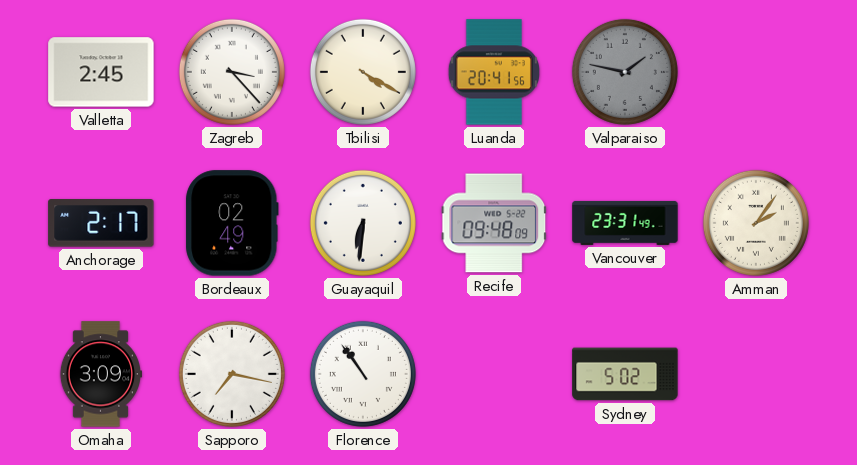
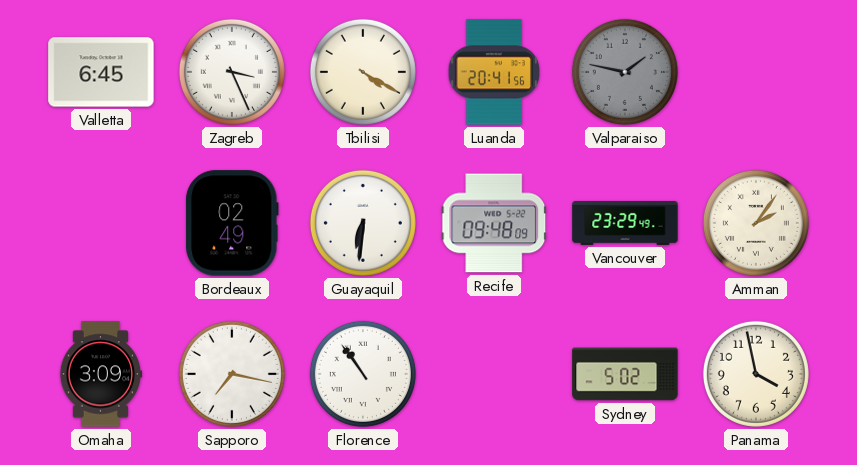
Valletta: 2:45 -> 6:45 (101, 72)
Zagreb: 3:23 -> 3:26 (232, 72)
Anchorage: 2:17 -> none (101, 223)
Vancouver: 23:31 -> 23:29 (625, 223)
Panama: none -> 3:58 (756, 374)
